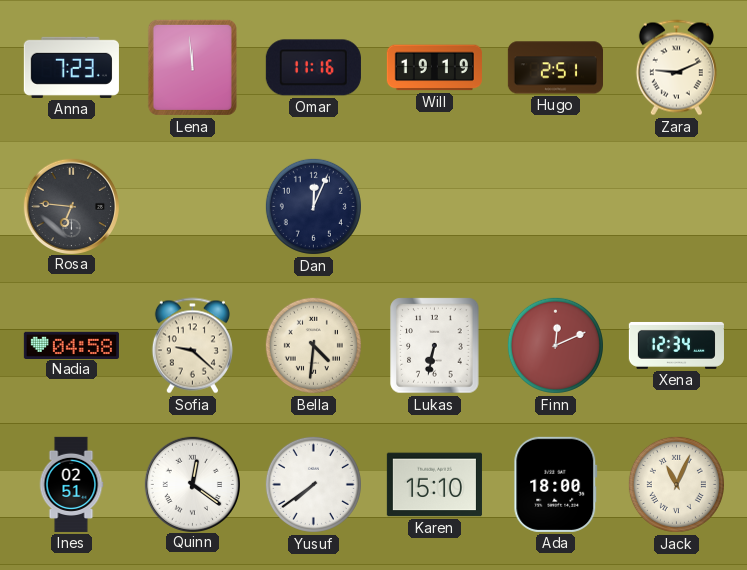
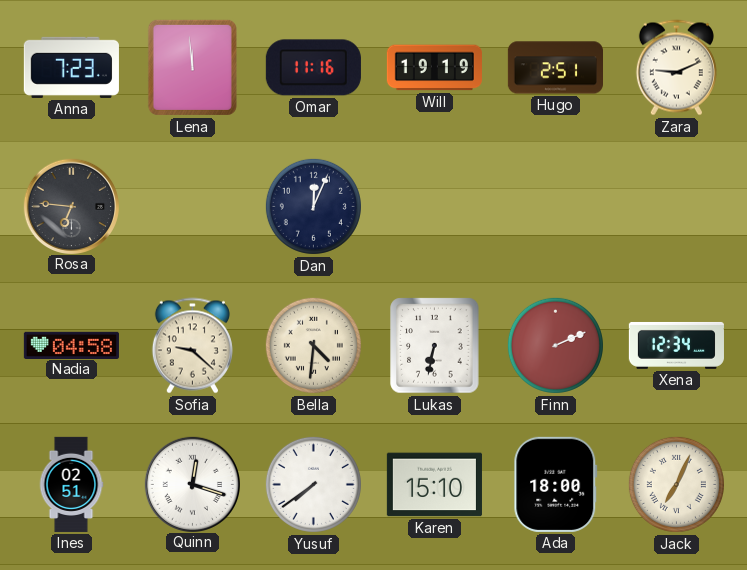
Finn: 12:11 -> 2:11 (555, 345)
Quinn: 12:21 -> 12:18 (192, 484)
Jack: 11:04 -> 7:04 (676, 484)
